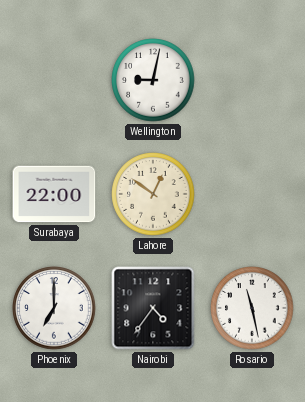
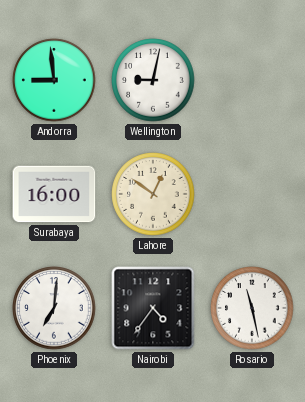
Andorra: none -> 8:59 (54, 80)
Surabaya: 22:00 -> 16:00 (54, 194)
Phoenix: 7:00 -> 7:01 (54, 308)
